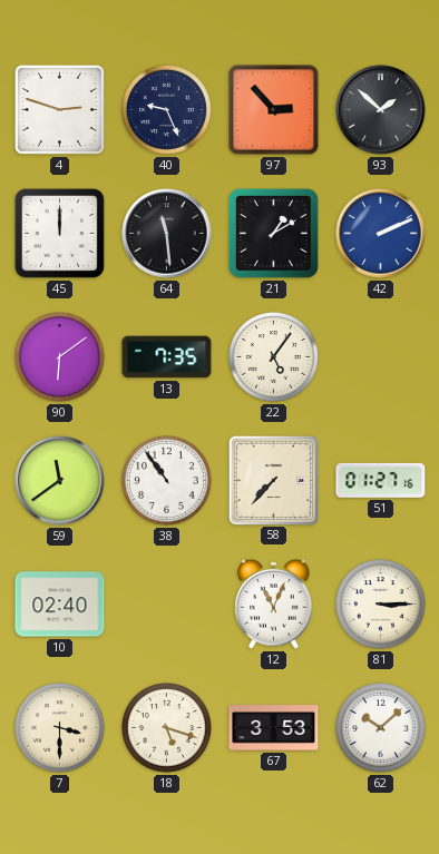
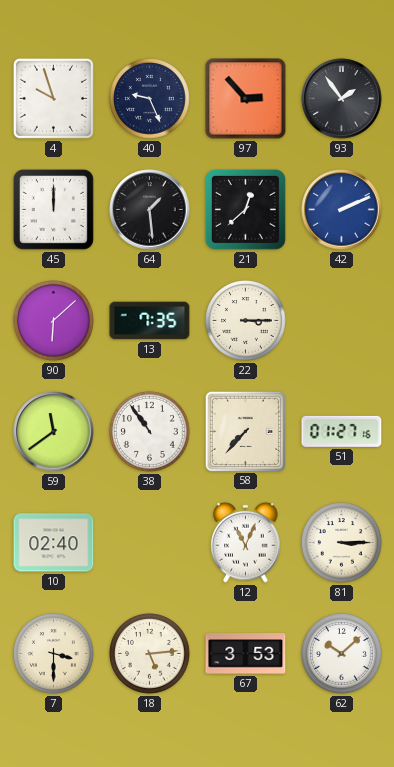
4: 2:48 -> 9:57 (53, 98)
93: 1:52 -> 1:54 (342, 99)
64: 11:29 -> 1:29 (150, 210)
21: 1:10 -> 12:38 (245, 209)
90: 6:09 -> 6:08 (54, 321)
22: 5:06 -> 3:15 (246, 321)
18: 5:18 -> 5:14 (150, 654)
